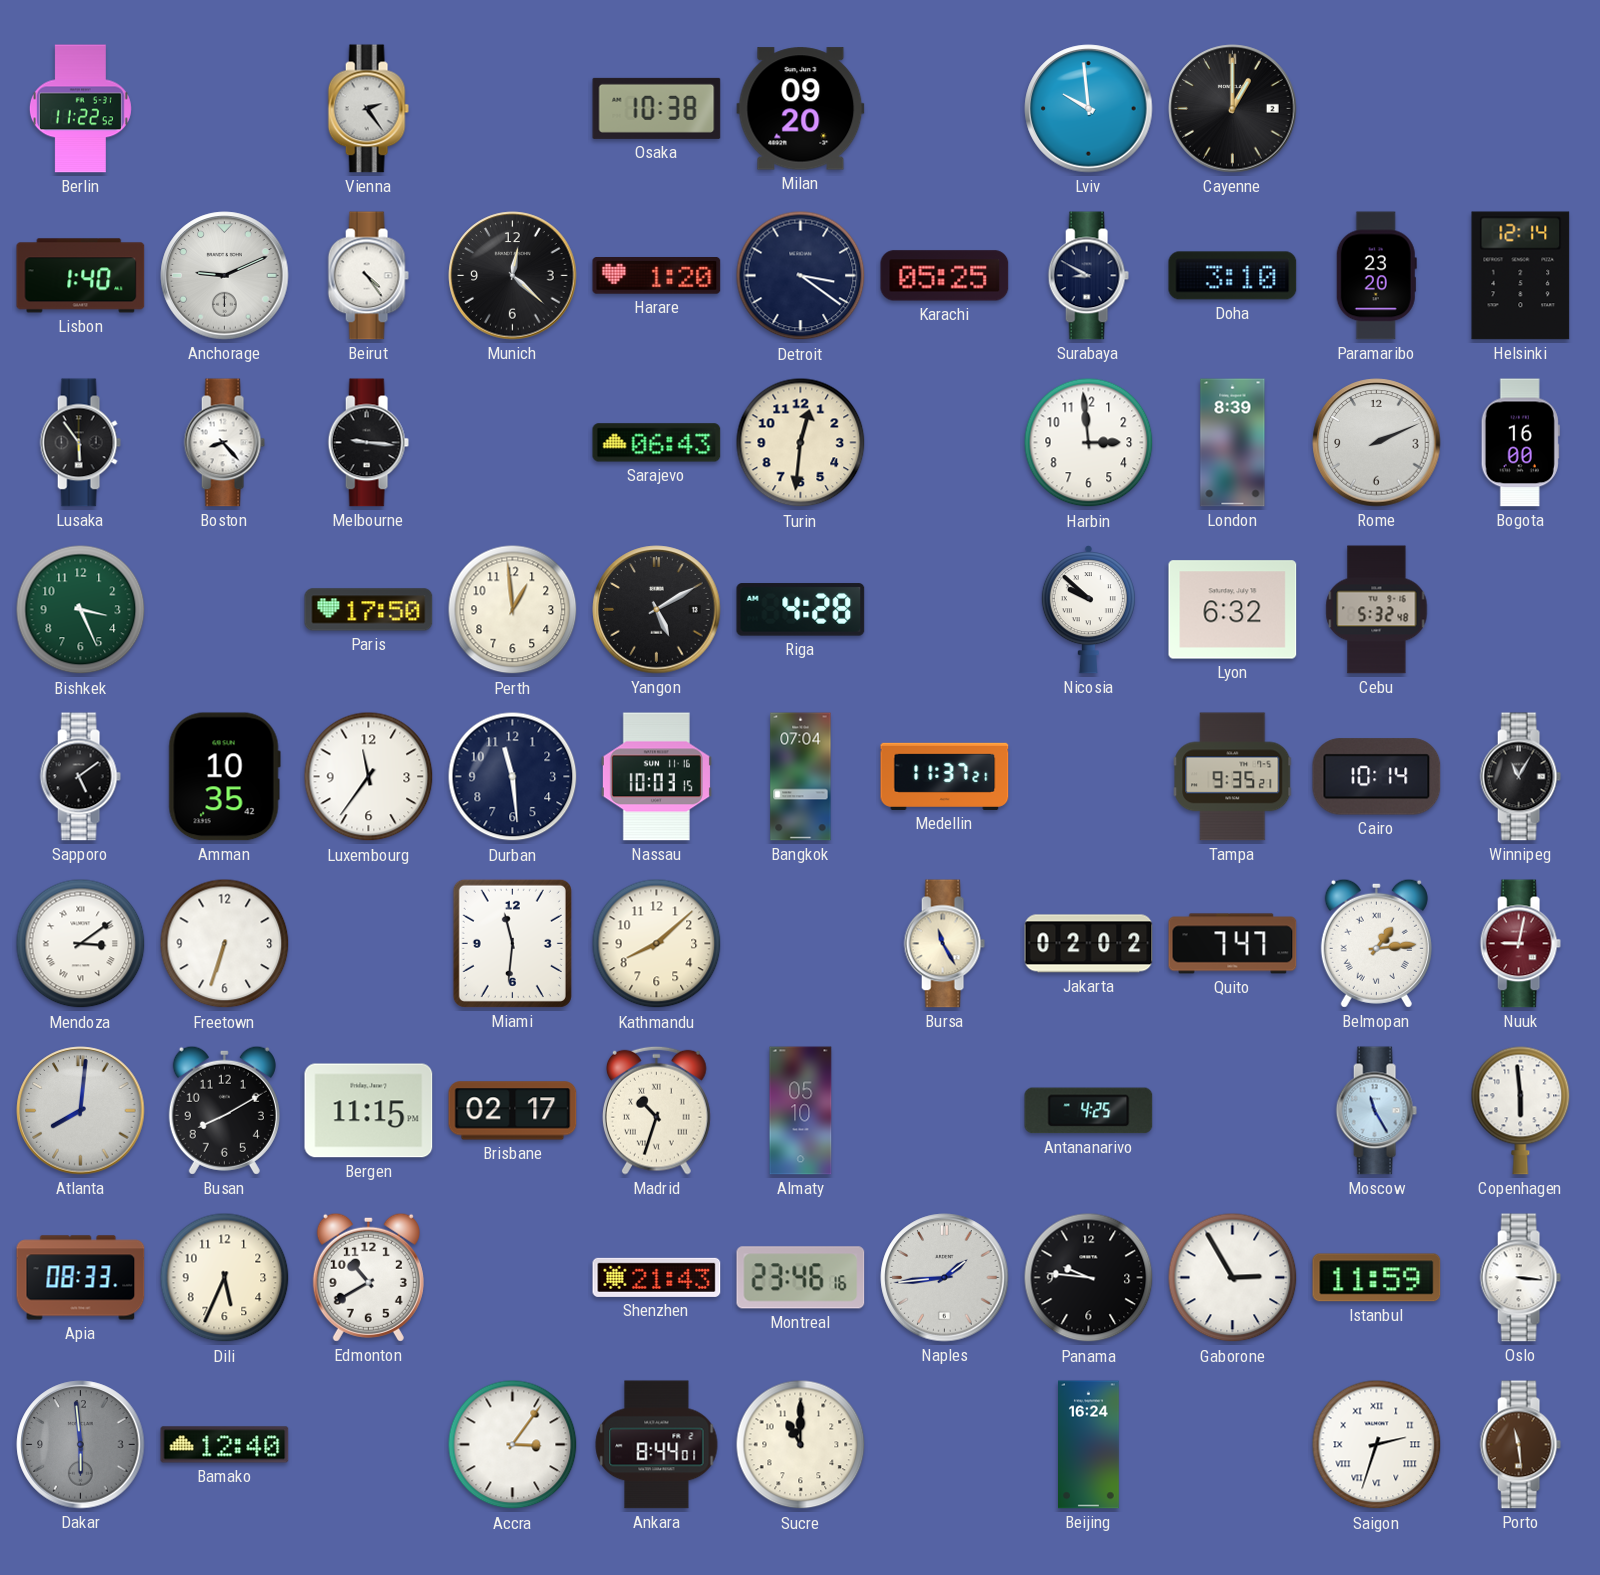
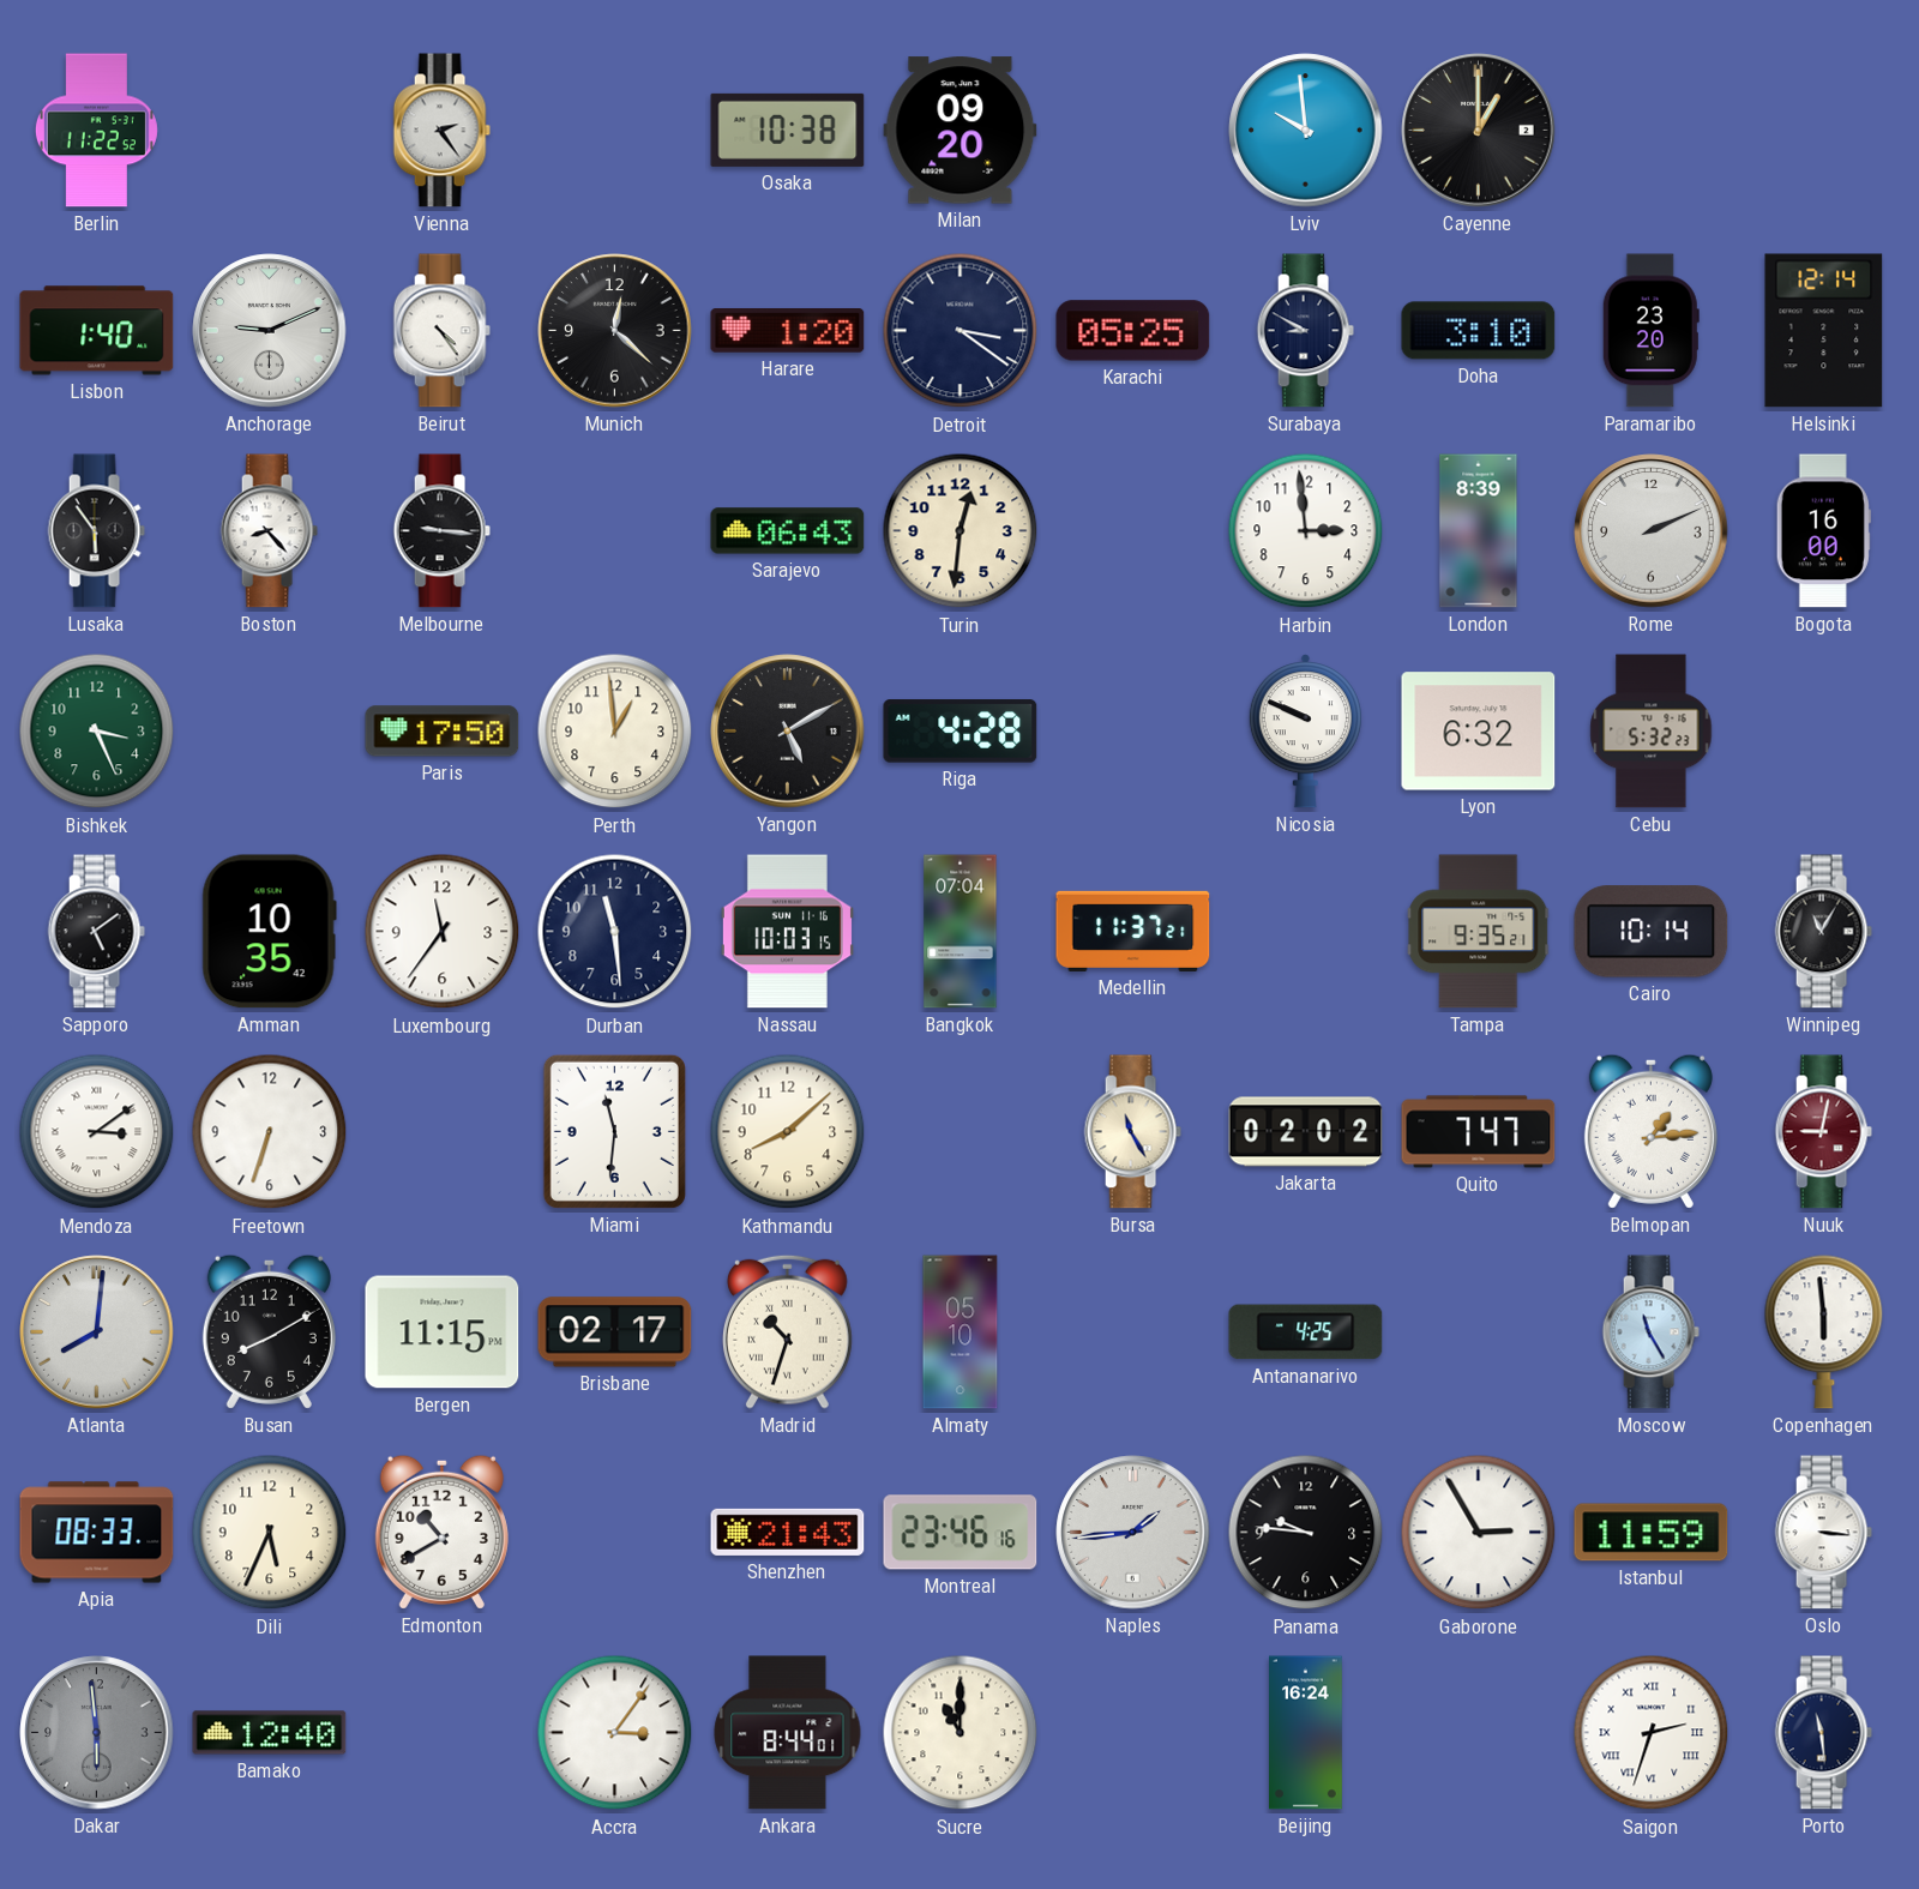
Nicosia: 9:52 -> 9:49 (1305, 732)
Cebu: 5:32:48 -> 5:32:23 (1652, 732)
Porto dial: brown -> navy (1823, 1733)
